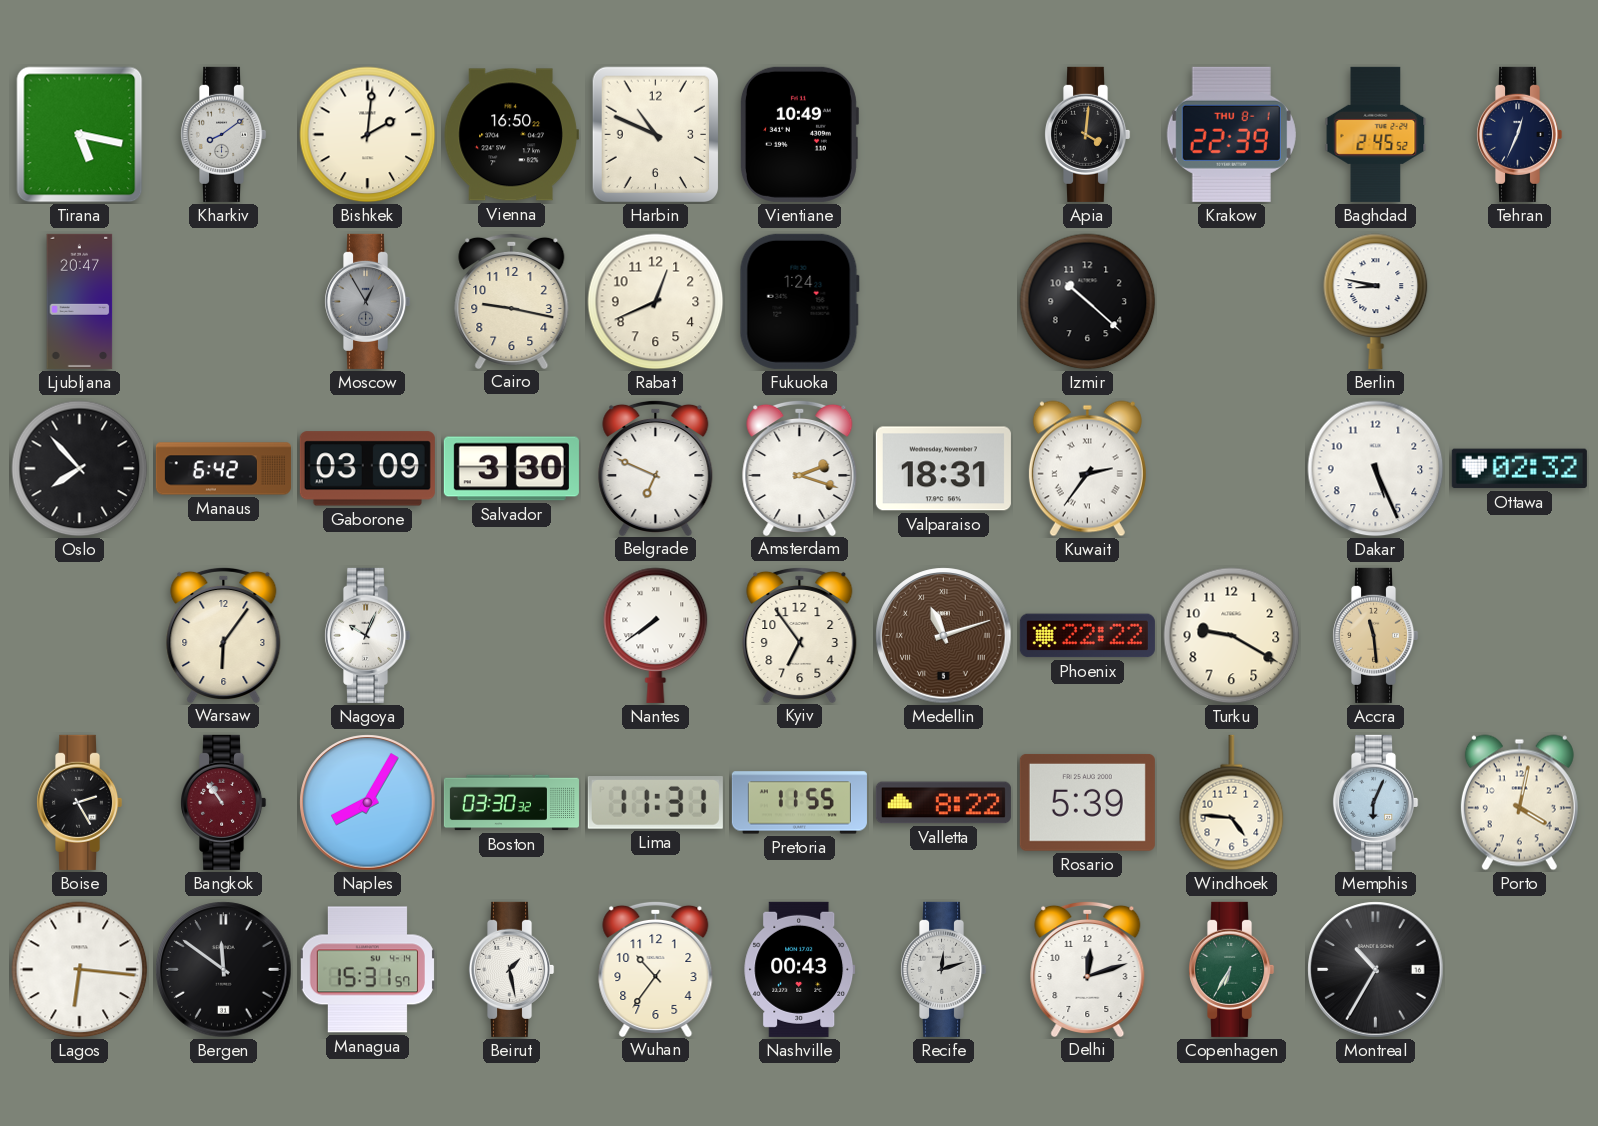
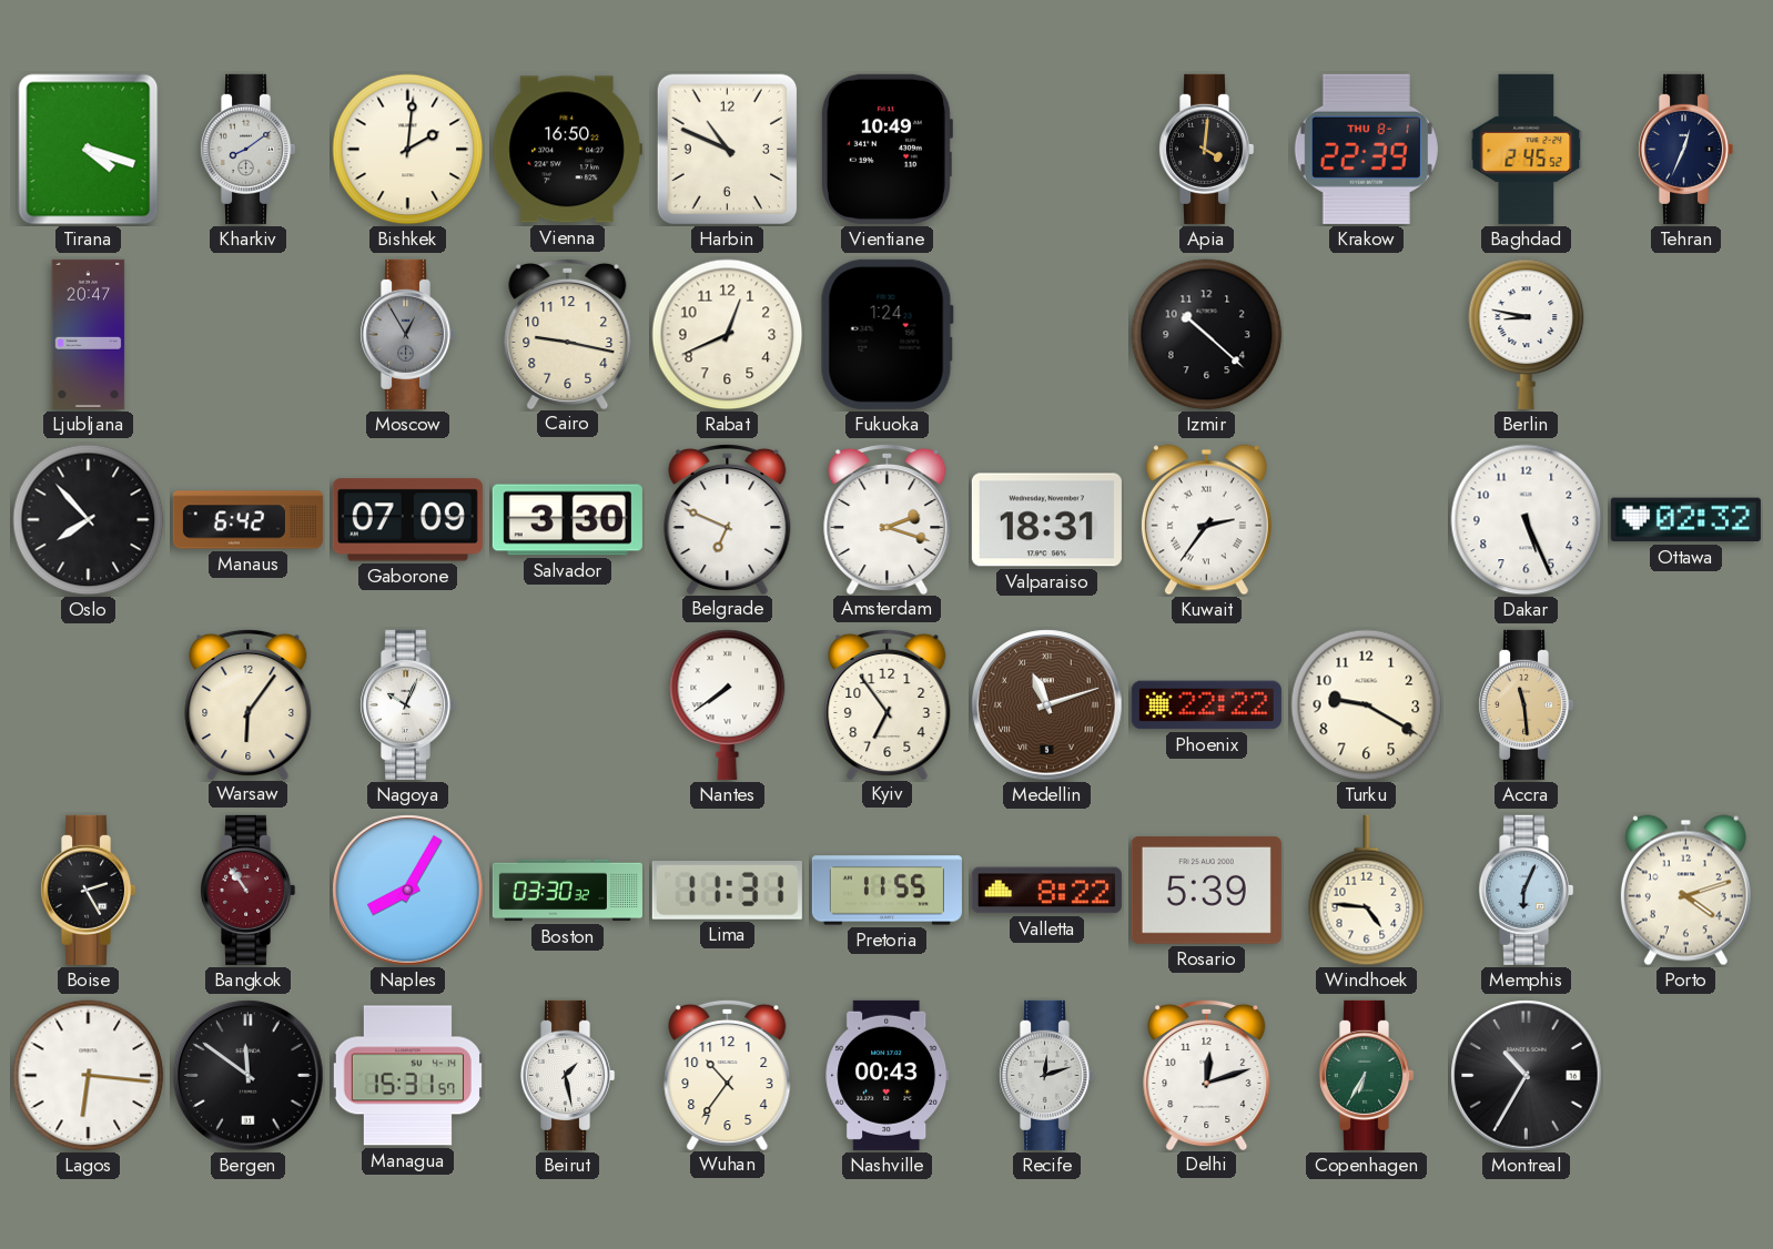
Tirana: 5:17 -> 4:18 (89, 150)
Gaborone: 03:09 -> 07:09 (407, 520)
Porto: 4:02 -> 4:12 (1685, 891)
